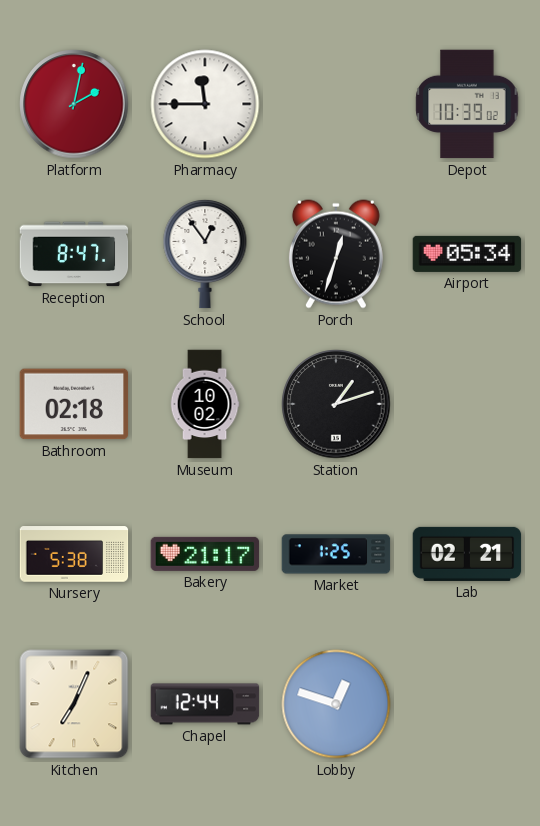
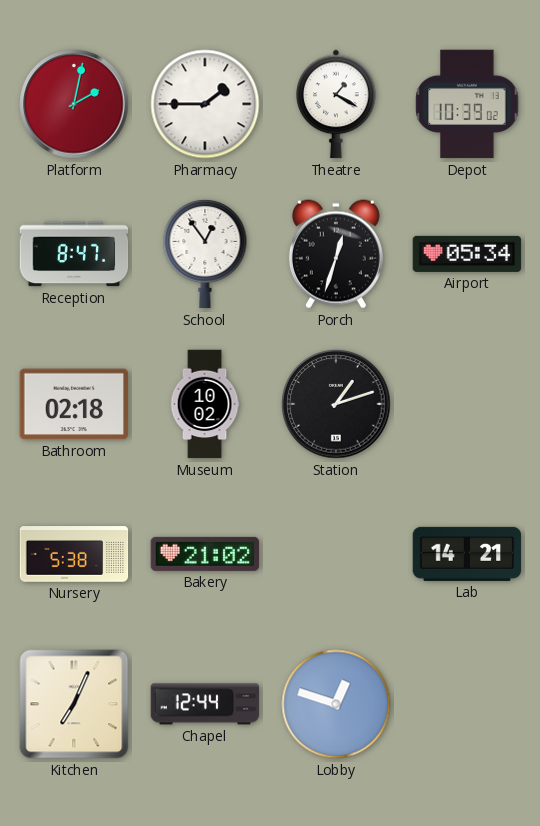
Pharmacy: 11:45 -> 1:45 (205, 104)
Theatre: none -> 1:20 (336, 104)
Bakery: 21:17 -> 21:02 (205, 554)
Market: 1:25 -> none (336, 554)
Lab: 02:21 -> 14:21 (467, 554)
